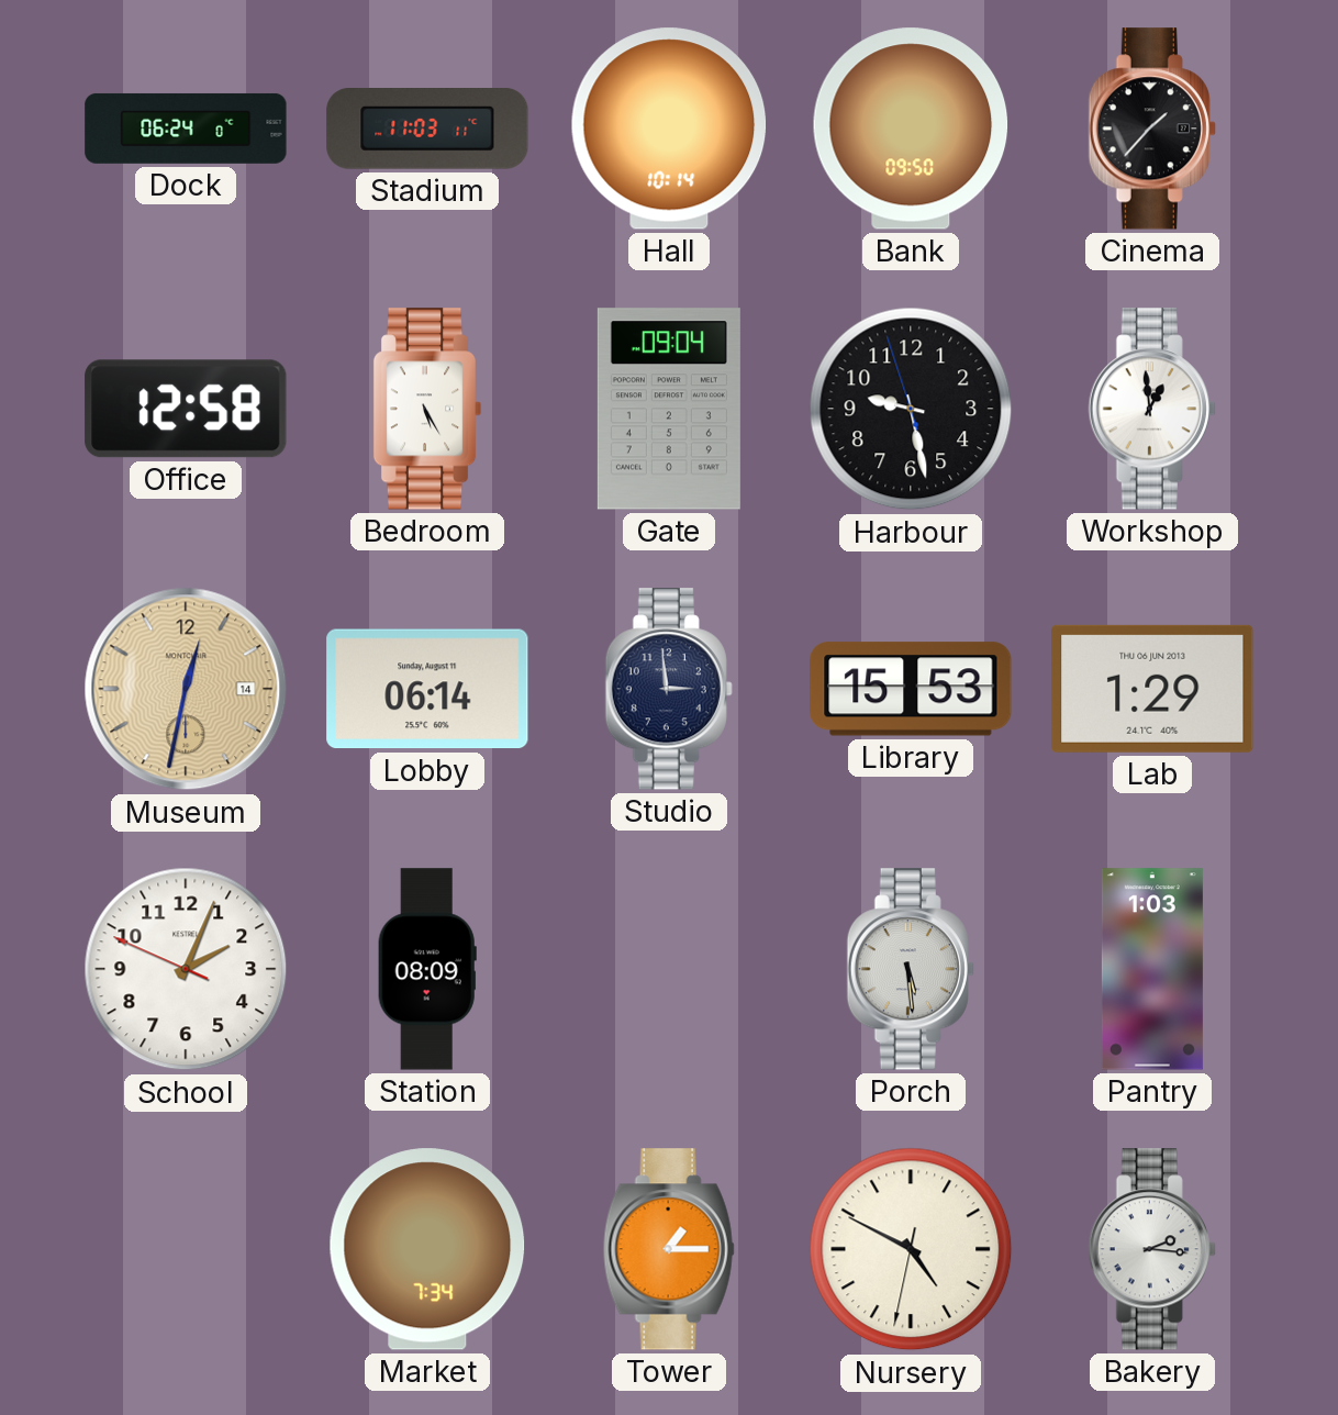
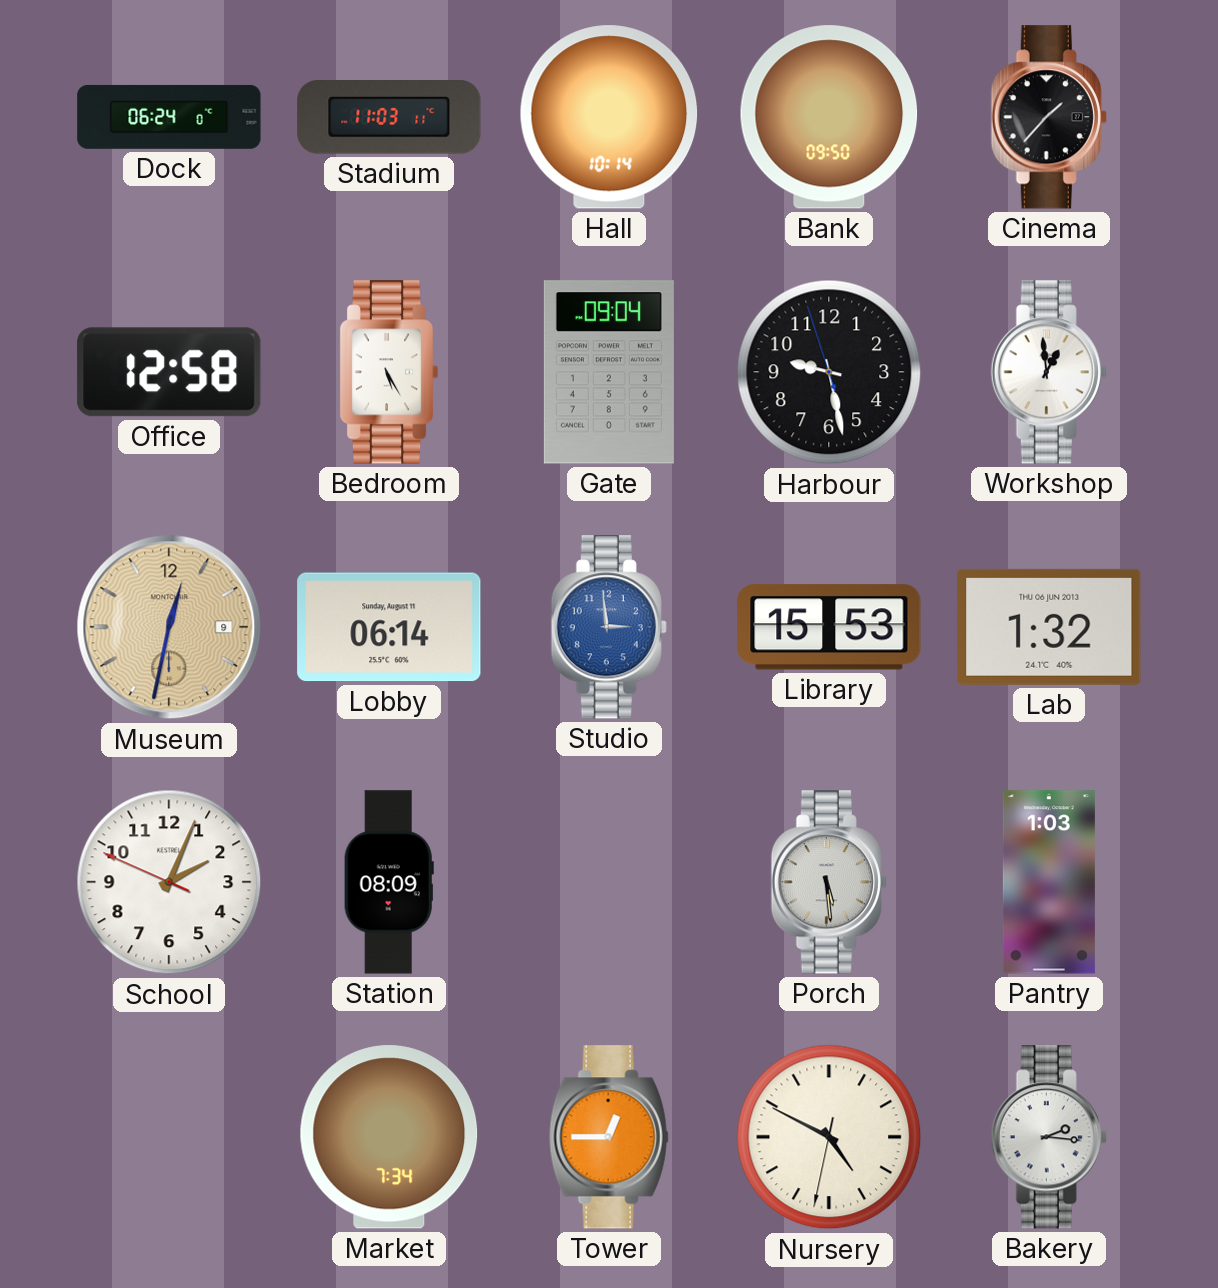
Museum date: 14 -> 9 (169, 627)
Studio dial: navy -> blue (609, 627)
Lab: 1:29 -> 1:32 (1049, 627)
Tower: 1:15 -> 12:45 (609, 1137)
